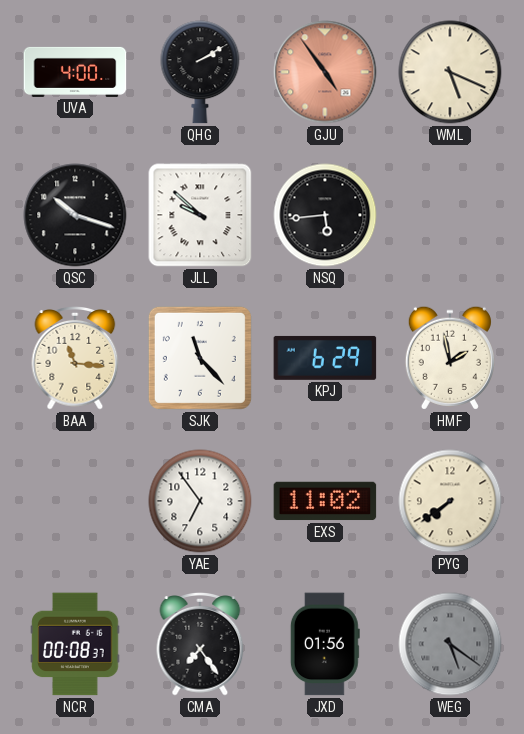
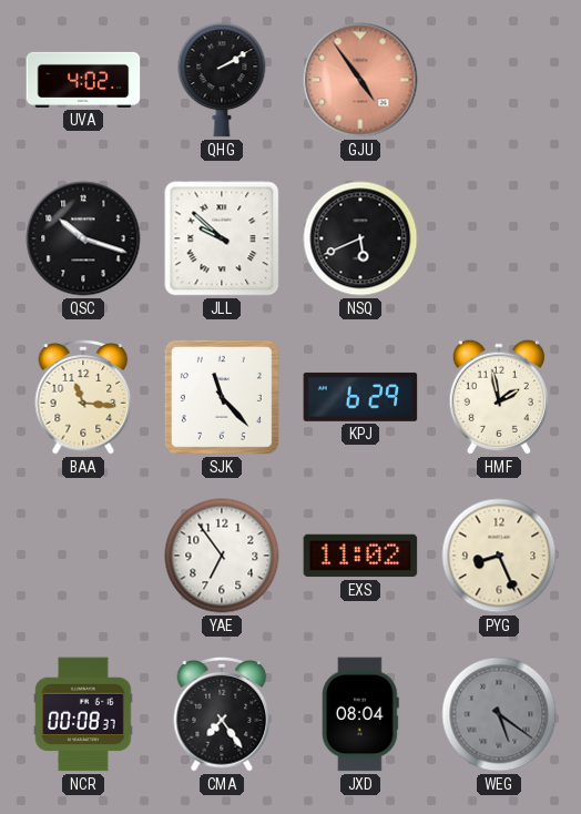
UVA: 4:00 -> 4:02 (83, 80)
WML: 5:19 -> none (450, 72)
NSQ: 5:44 -> 5:41 (360, 238)
PYG: 7:39 -> 8:26 (499, 556)
JXD: 01:56 -> 08:04 (360, 714)
